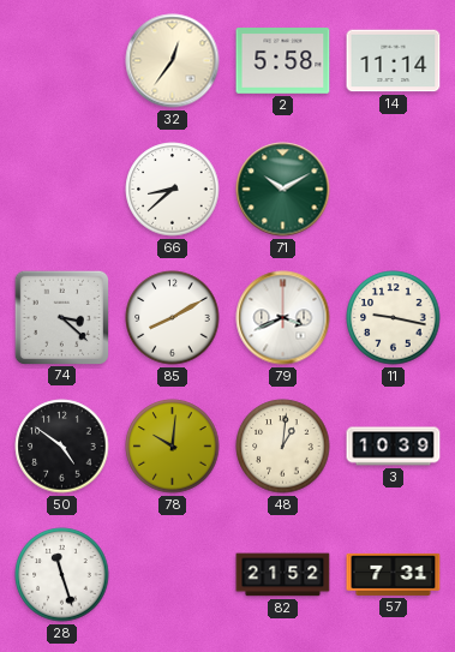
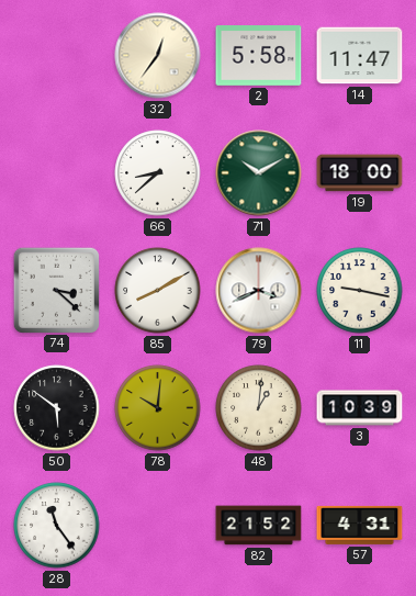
14: 11:14 -> 11:47 (360, 56)
19: none -> 18:00 (360, 173)
50: 4:51 -> 5:51 (57, 408)
28: 11:27 -> 11:24 (57, 526)
57: 7:31 -> 4:31 (360, 525)
